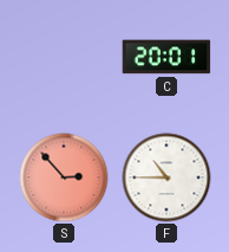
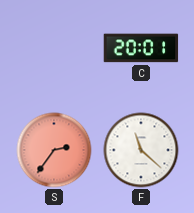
S: 2:53 -> 2:36 (54, 150)
F: 10:45 -> 11:22 (141, 150)
